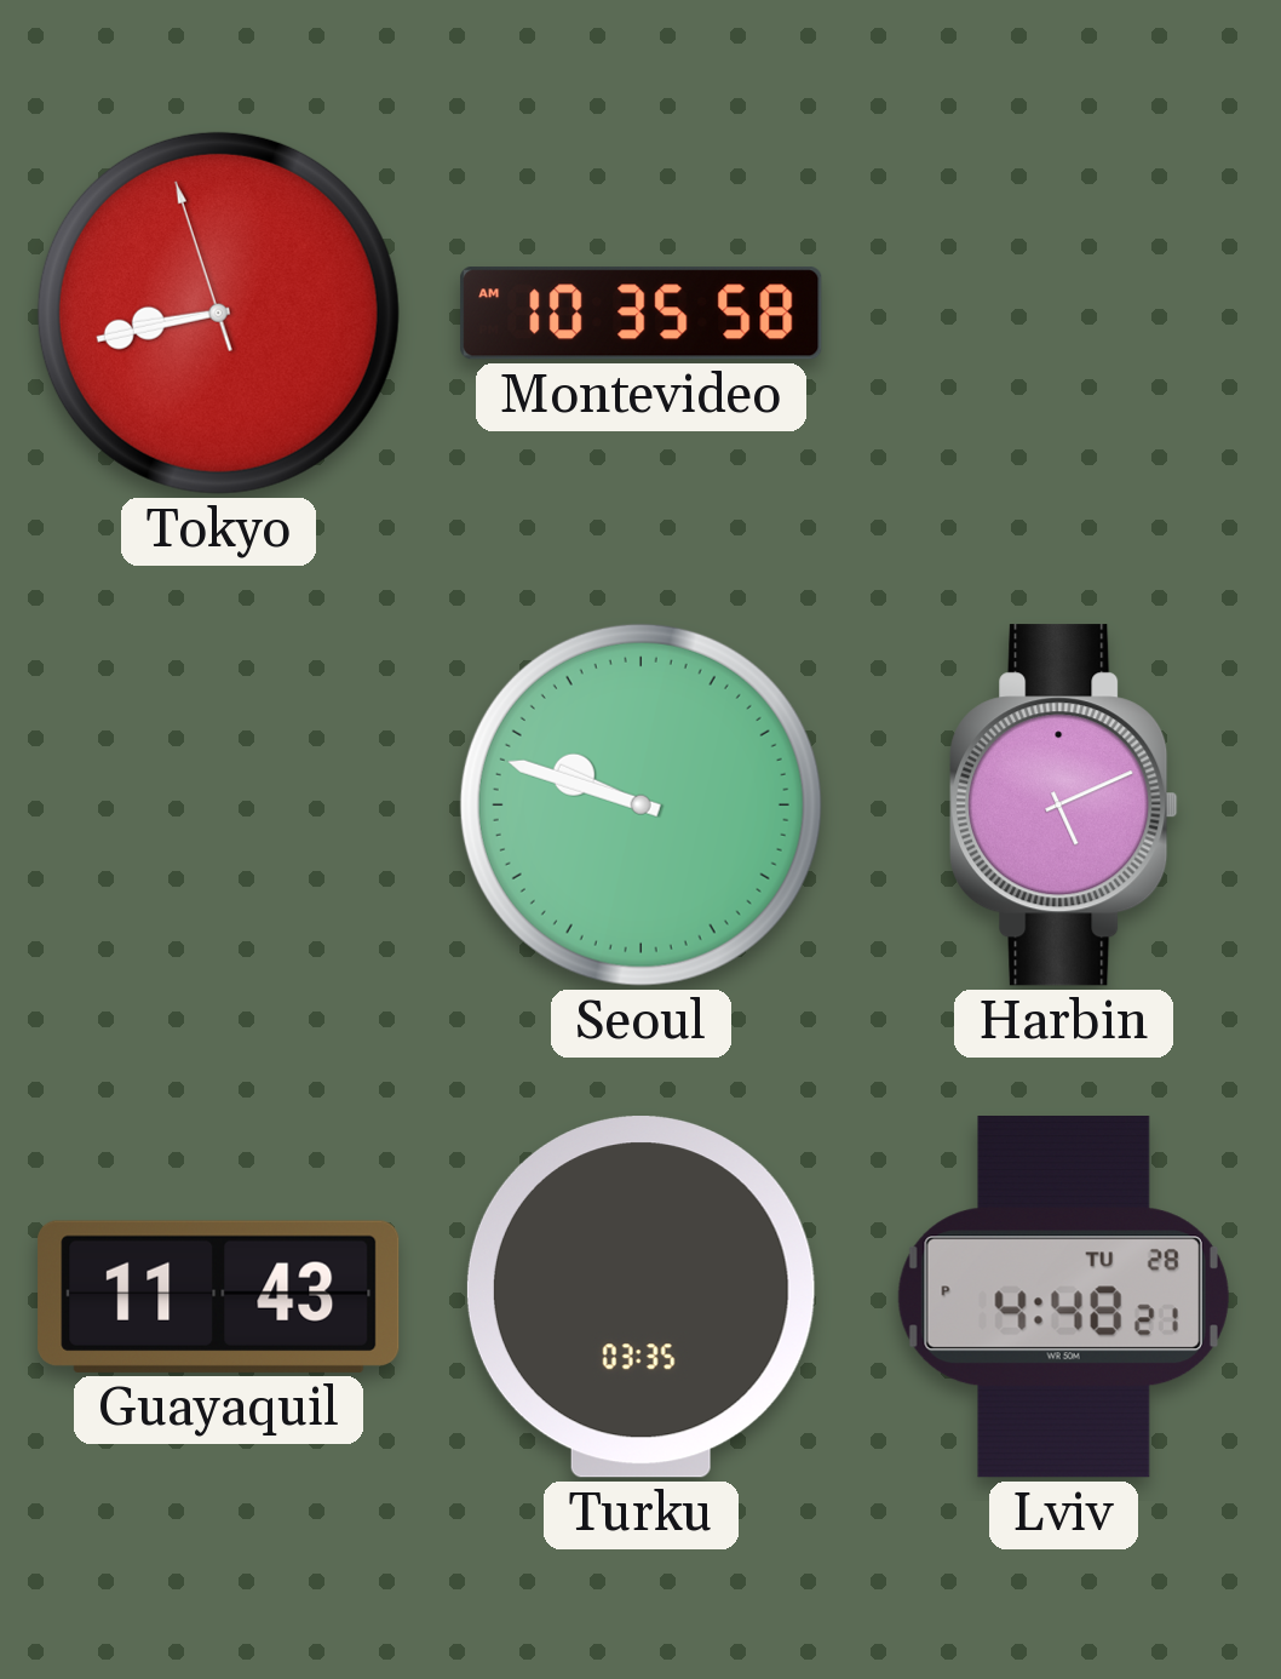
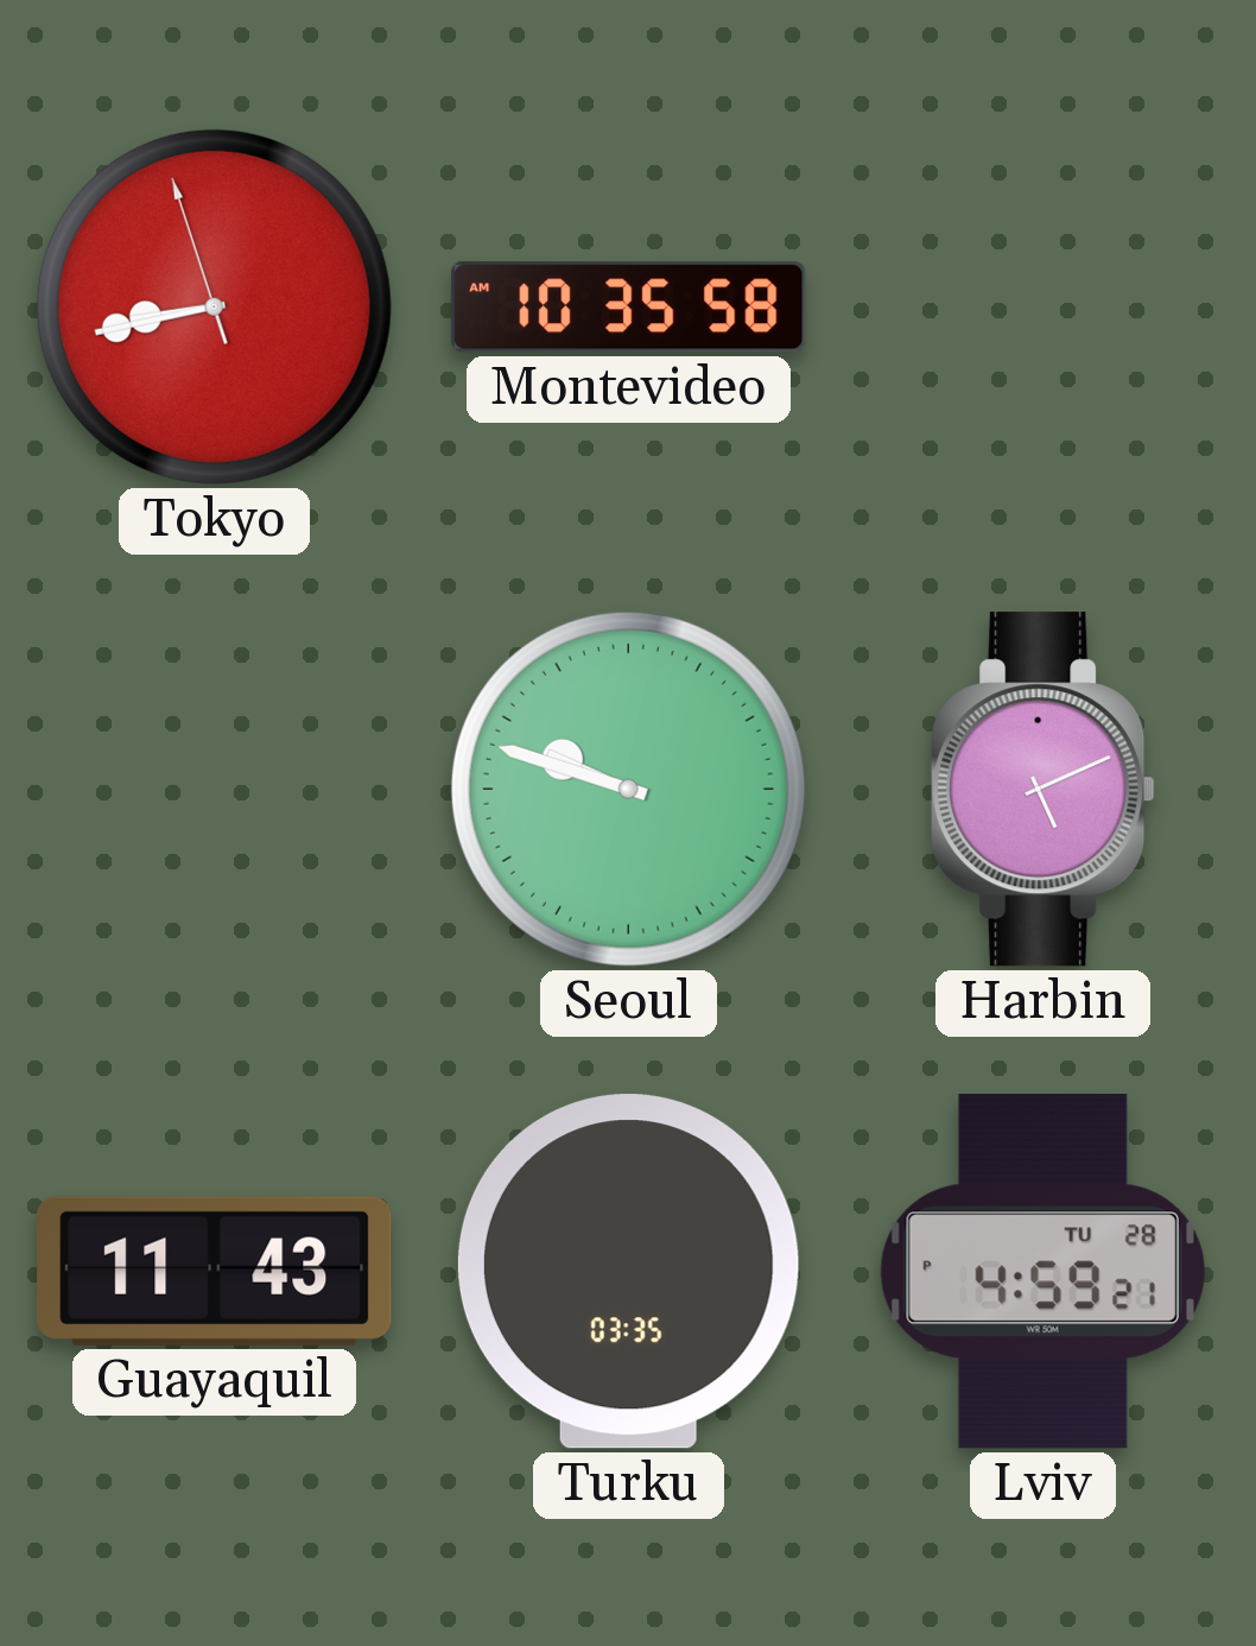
Lviv: 4:48 -> 4:59 (1042, 1272)
